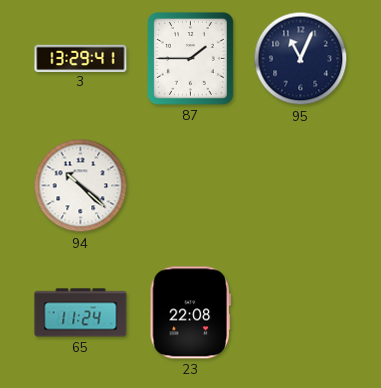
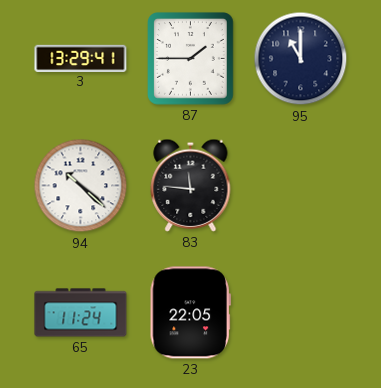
95: 11:04 -> 11:00 (301, 59)
83: none -> 11:46 (191, 185)
23: 22:08 -> 22:05 (190, 313)
